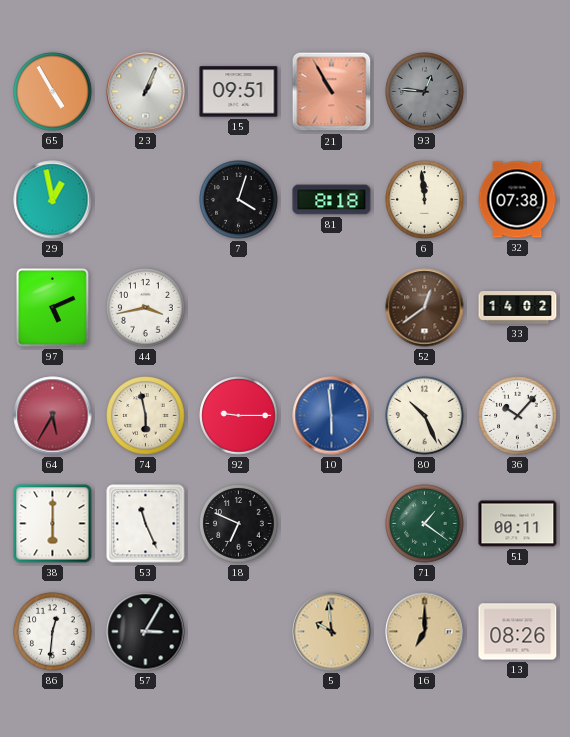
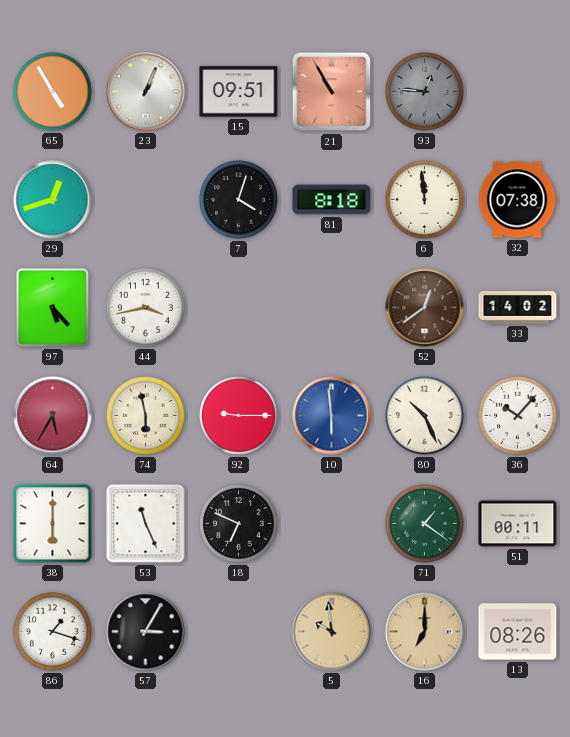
29: 12:58 -> 12:42 (53, 200)
97: 5:11 -> 5:23 (53, 308)
86: 12:31 -> 1:18 (53, 632)
